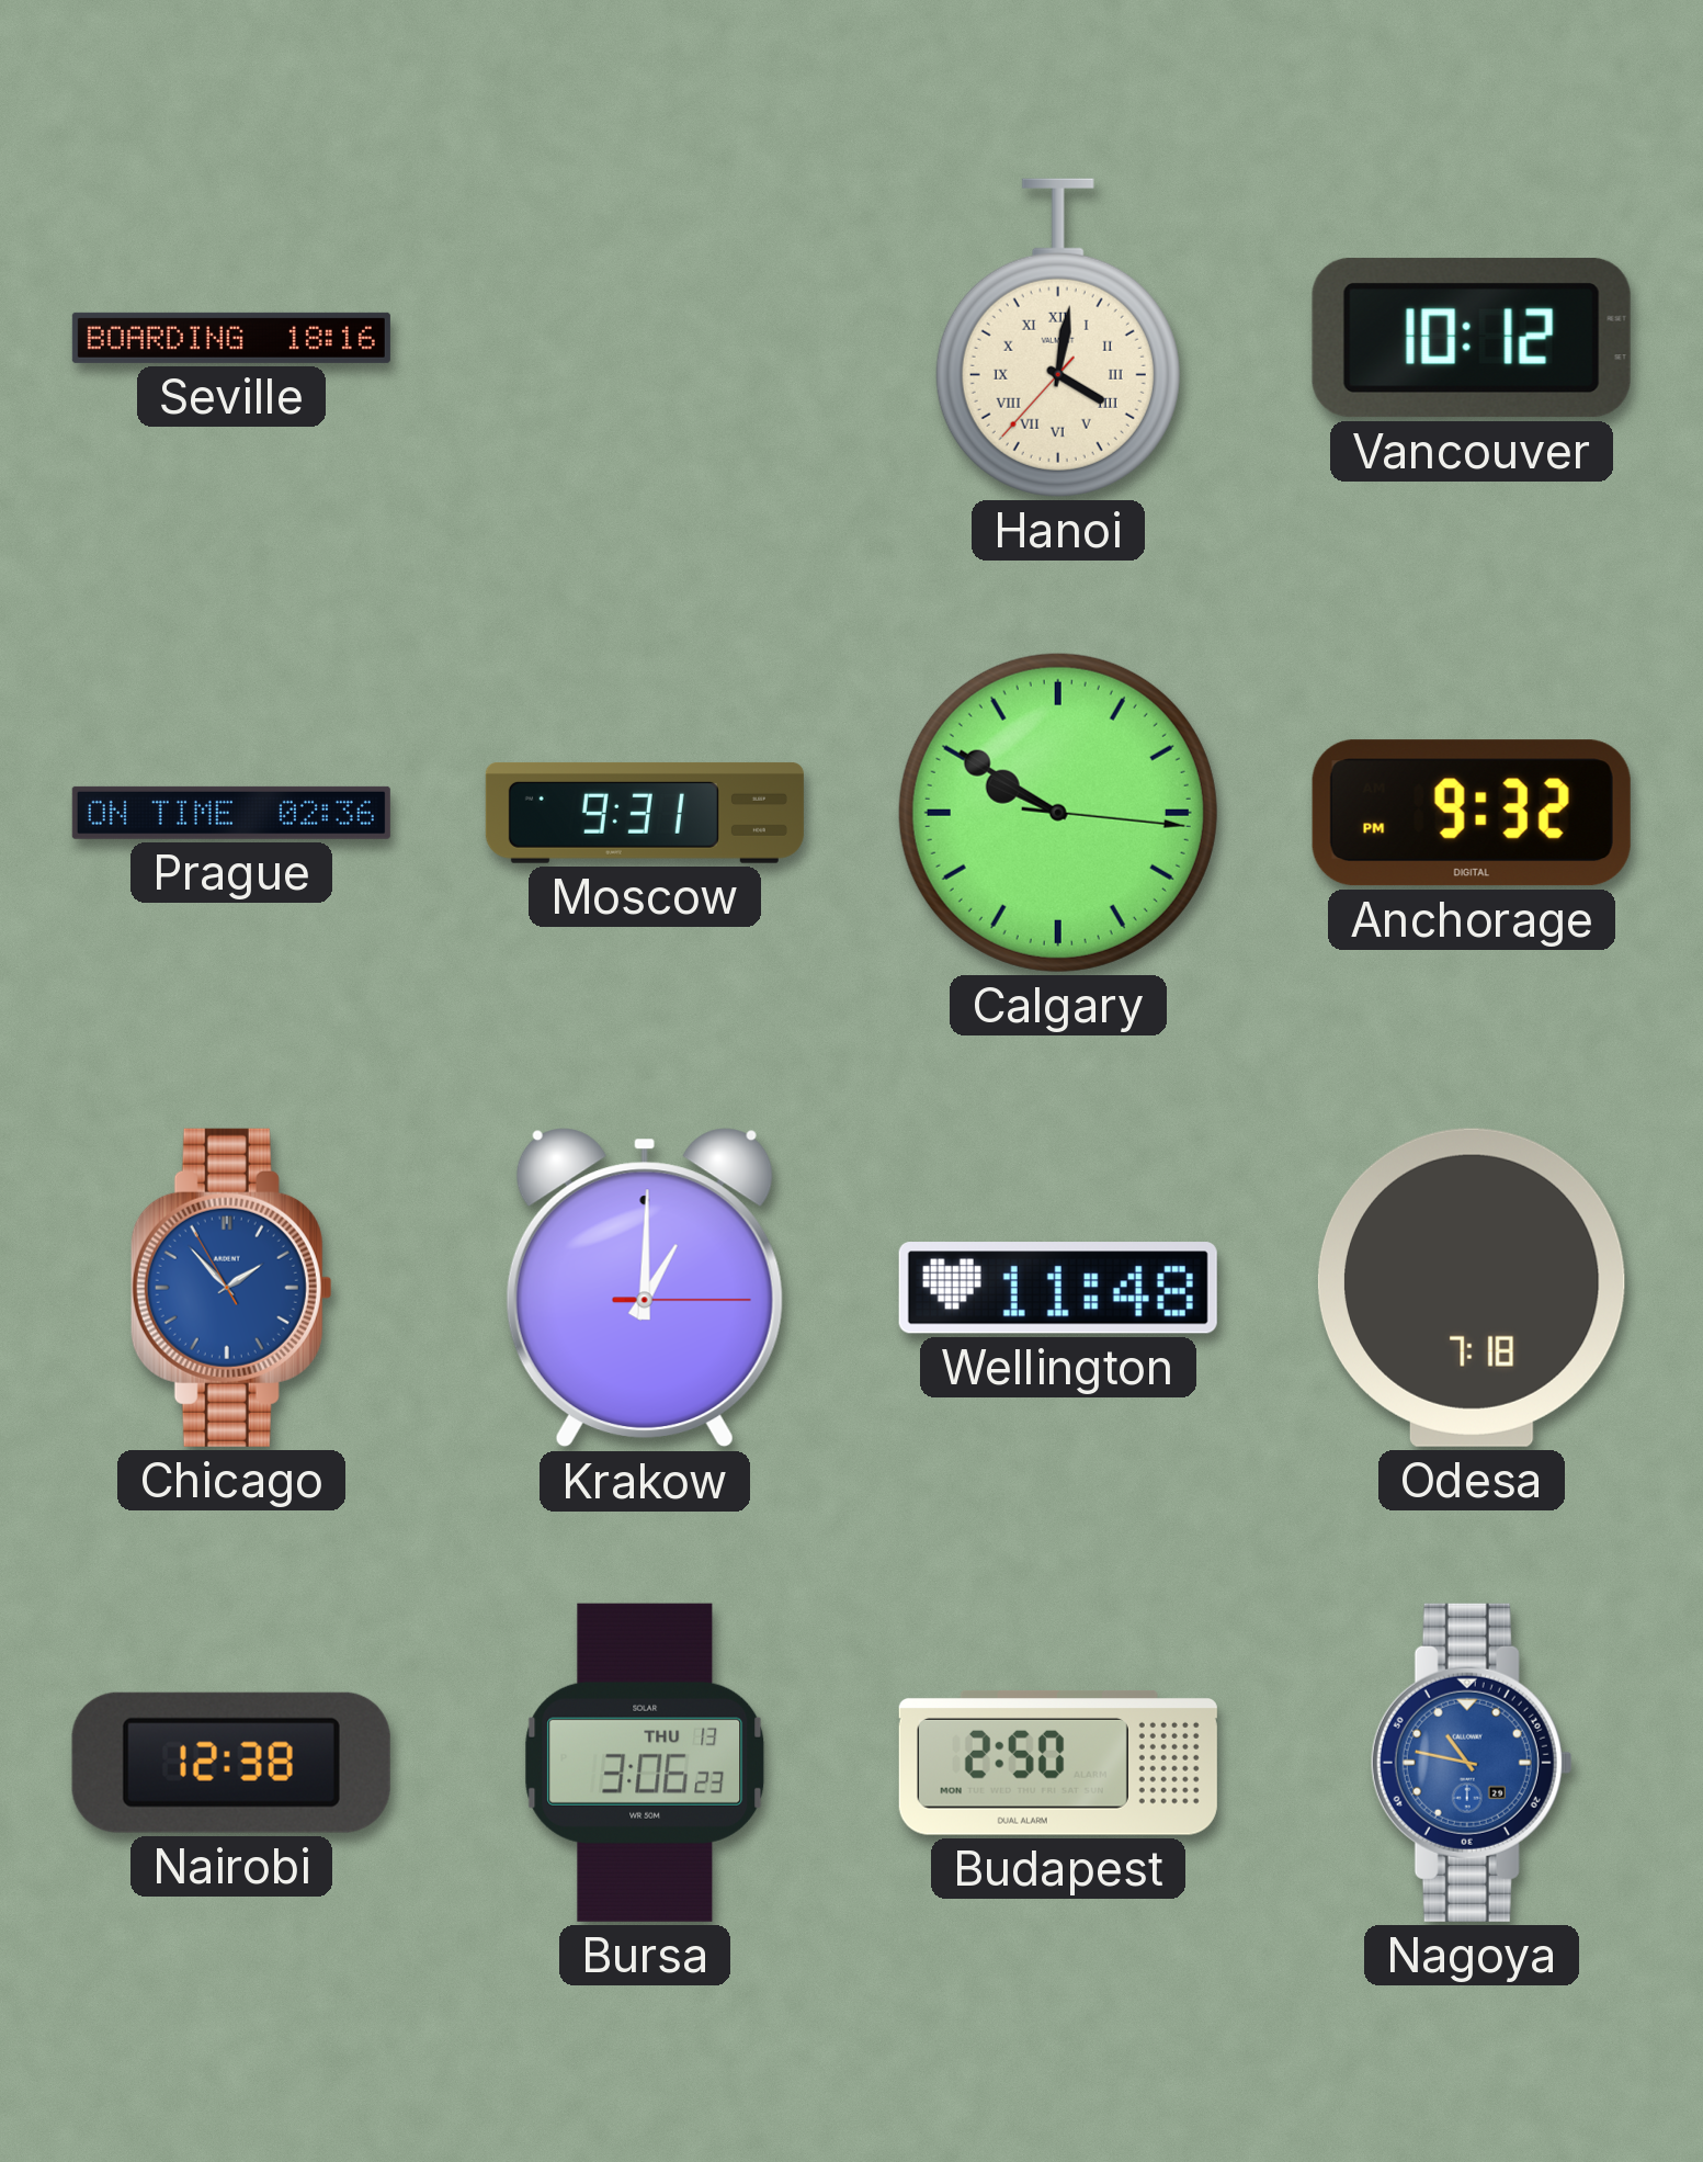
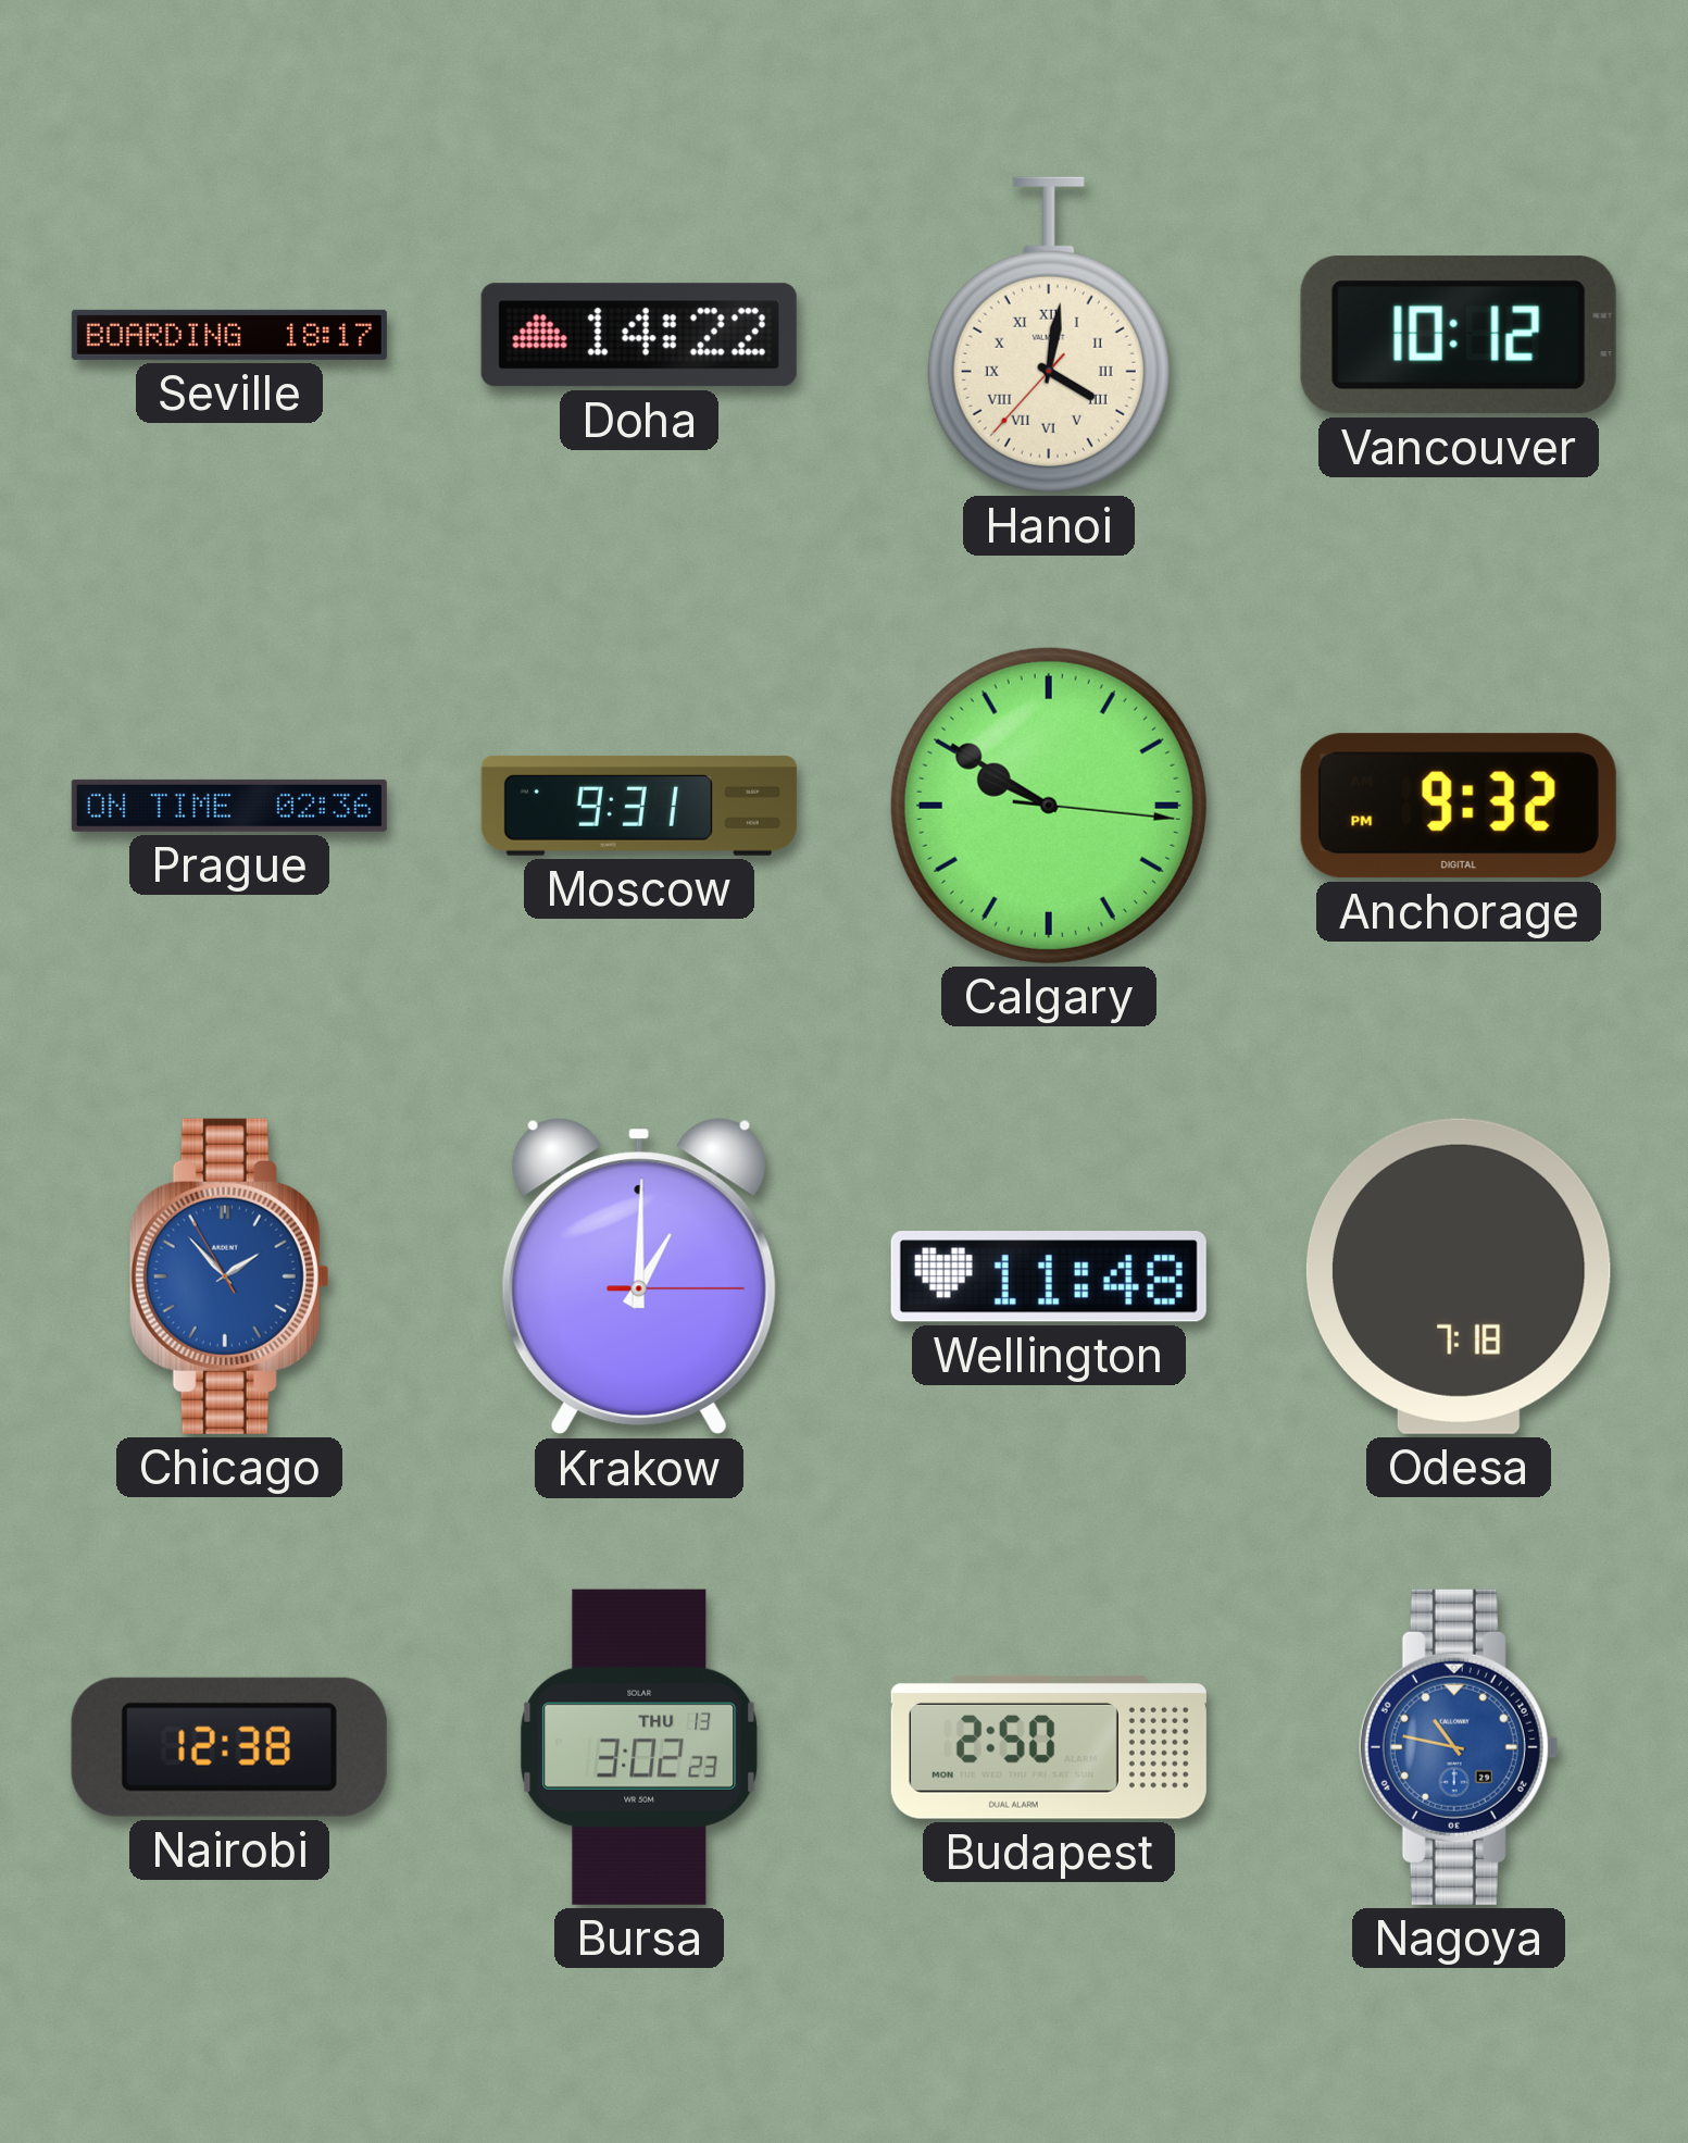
Seville: 18:16 -> 18:17 (229, 335)
Doha: none -> 14:22 (639, 335)
Bursa: 3:06 -> 3:02 (639, 1747)
